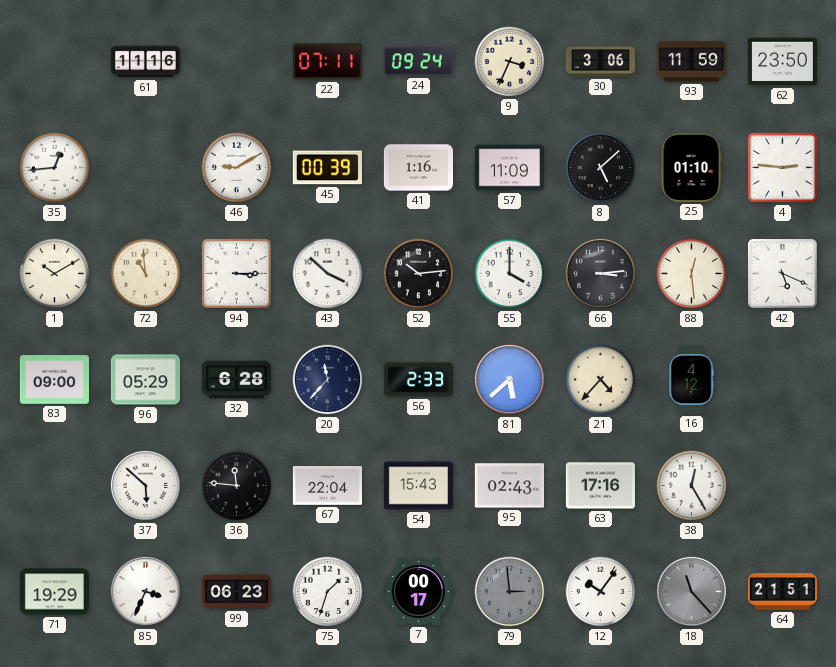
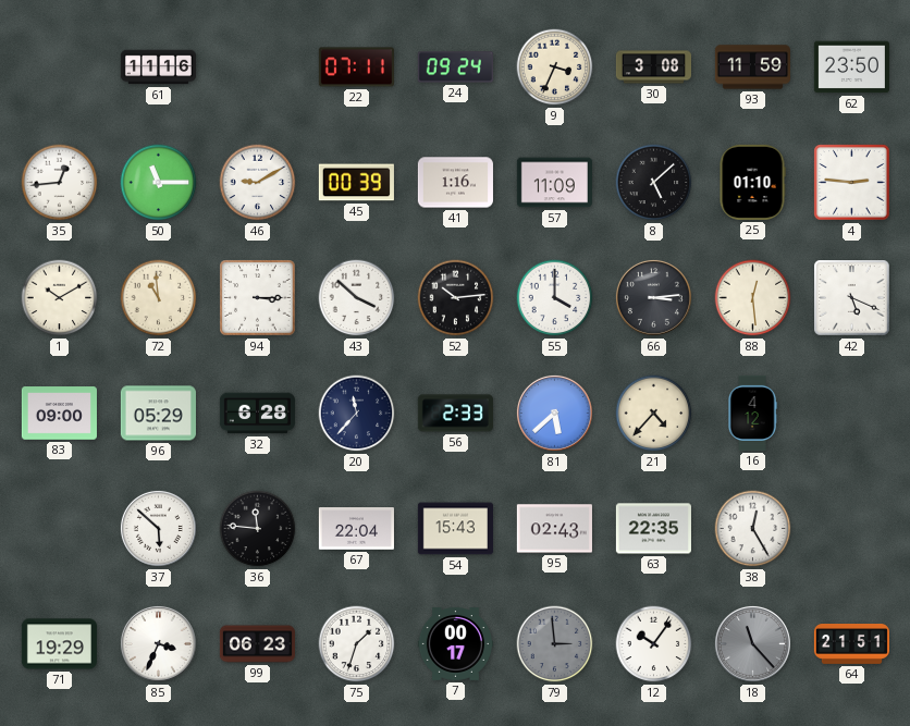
30: 3:06 -> 3:08 (653, 67)
50: none -> 11:15 (159, 183)
63: 17:16 -> 22:35 (653, 529)
